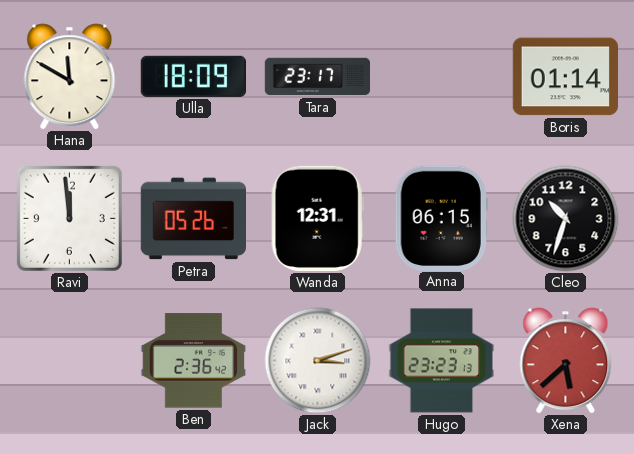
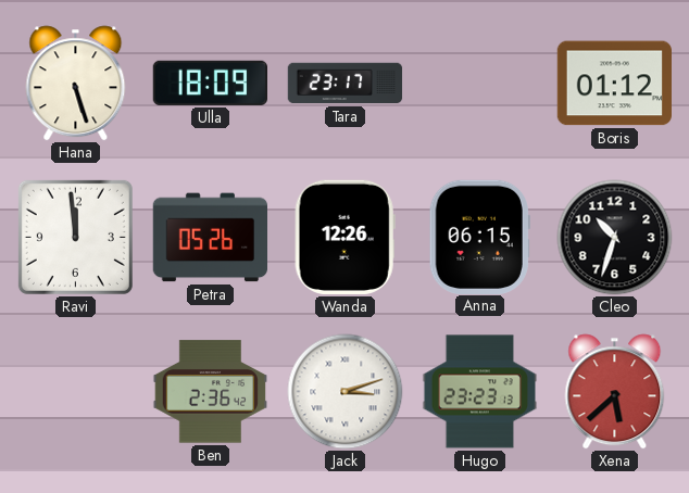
Hana: 11:50 -> 5:27 (76, 84)
Boris: 01:14 -> 01:12 (614, 84)
Wanda: 12:31 -> 12:26 (344, 237)
